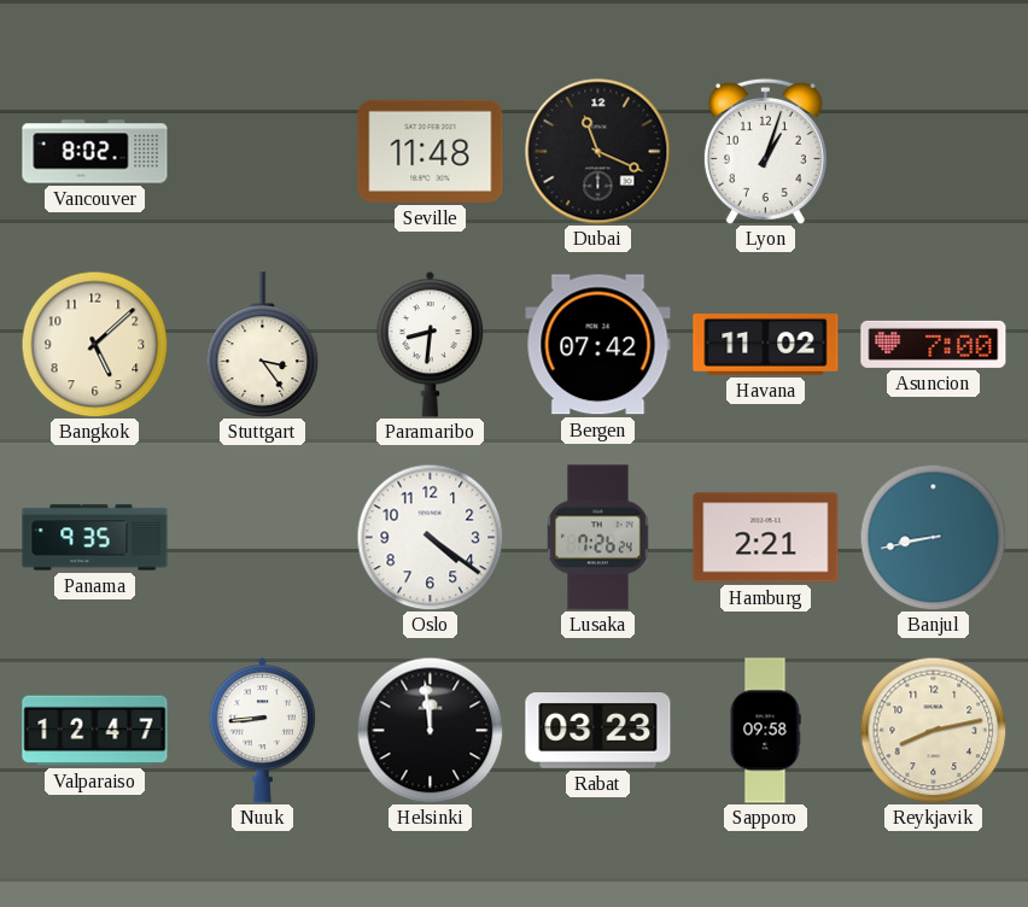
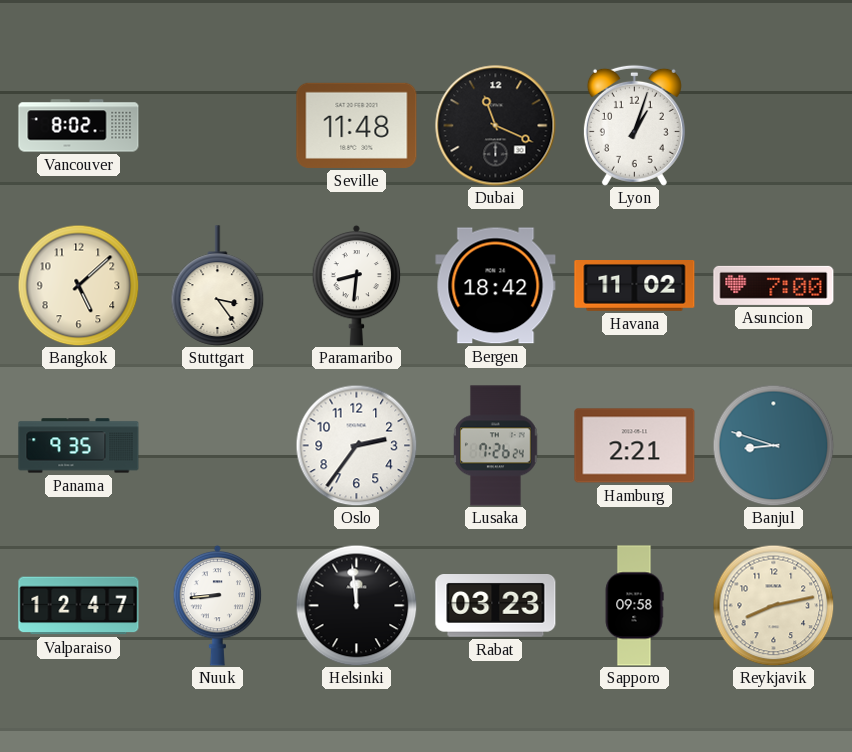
Bergen: 07:42 -> 18:42 (496, 286)
Oslo: 4:21 -> 2:36 (356, 445)
Banjul: 8:43 -> 8:48 (773, 445)
